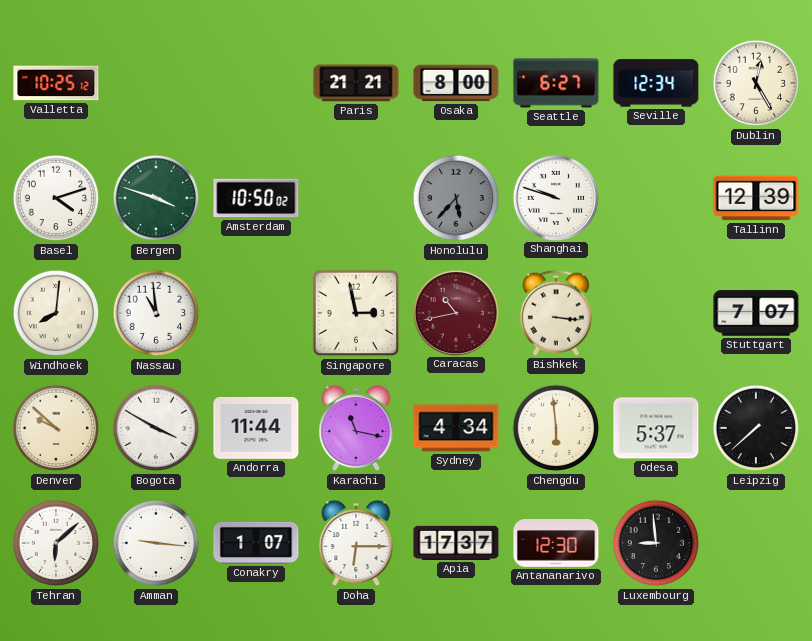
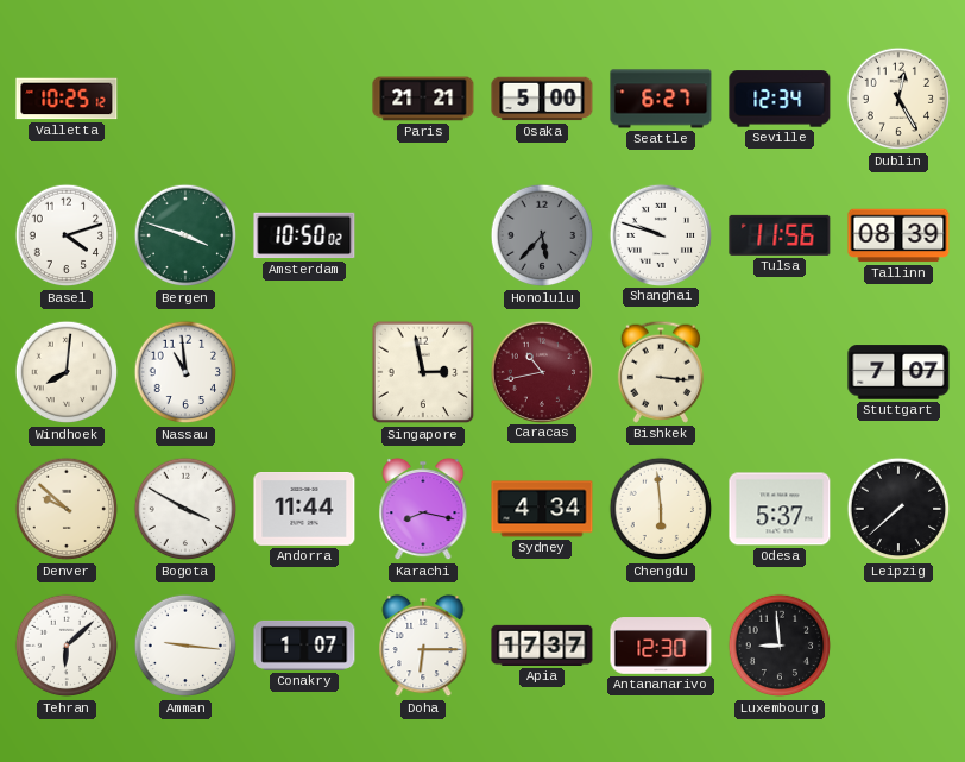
Osaka: 8:00 -> 5:00 (542, 99)
Tulsa: none -> 11:56 (780, 235)
Tallinn: 12:39 -> 08:39 (898, 235)
Karachi: 11:17 -> 8:17 (423, 509)
